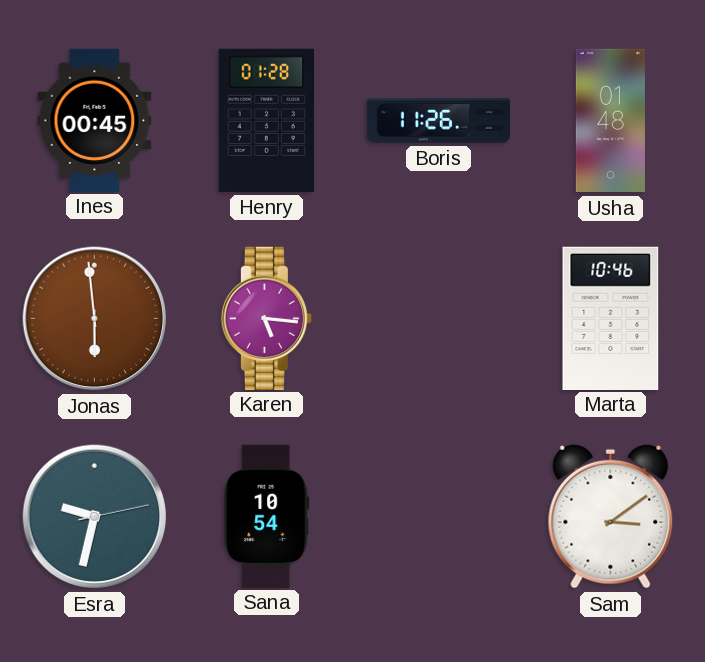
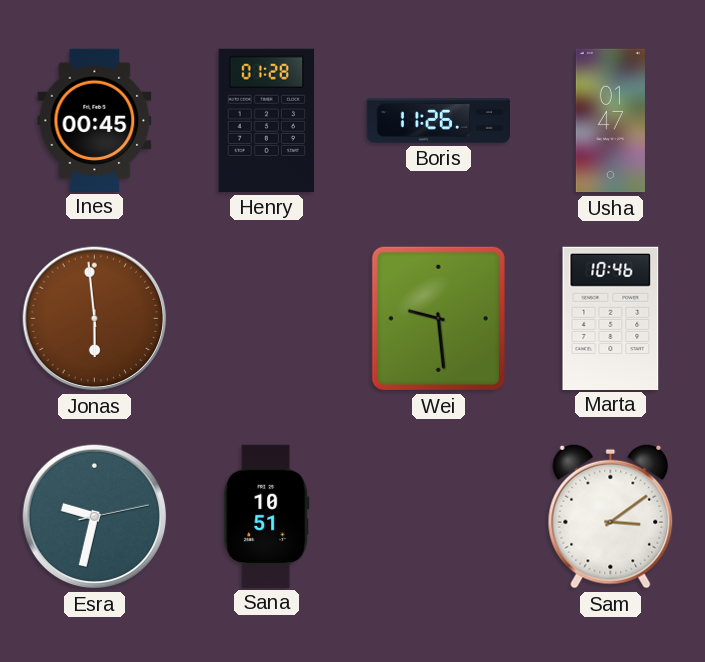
Usha: 01:48 -> 01:47 (610, 121)
Karen: 5:16 -> none (266, 318)
Wei: none -> 9:29 (438, 318)
Sana: 10:54 -> 10:51 (267, 516)
